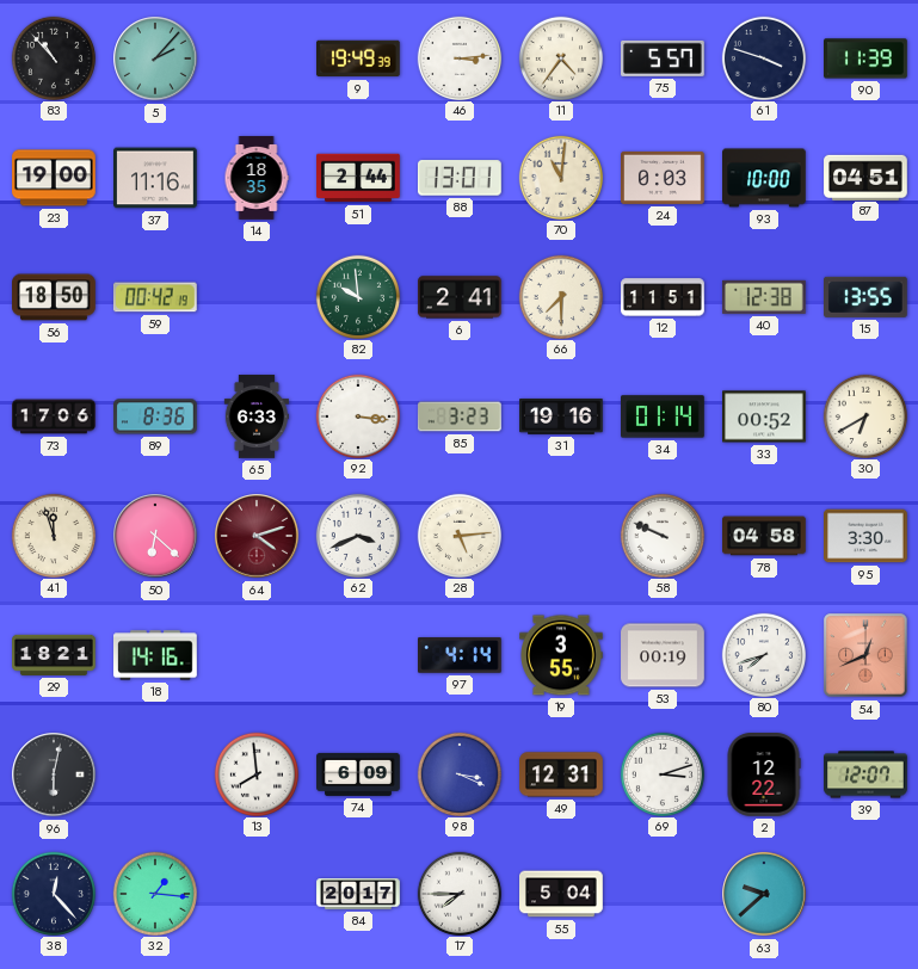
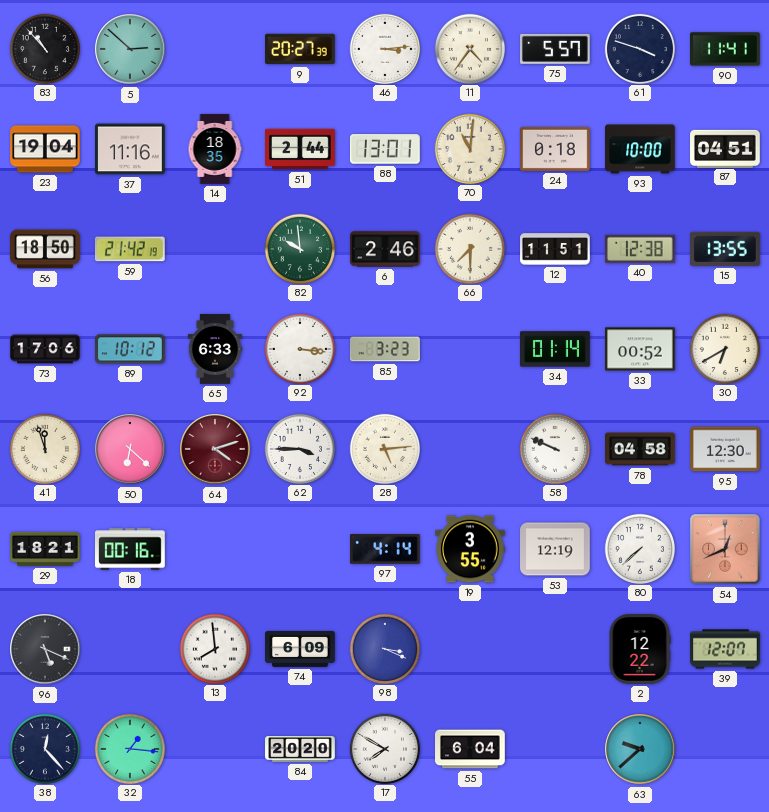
5: 2:07 -> 2:52 (130, 49)
9: 19:49 -> 20:27 (301, 49)
90: 11:39 -> 11:41 (726, 49)
23: 19:00 -> 19:04 (45, 149)
24: 0:03 -> 0:18 (556, 149)
59: 00:42 -> 21:42 (130, 249)
6: 2:41 -> 2:46 (385, 249)
89: 8:36 -> 10:12 (131, 349)
31: 19:16 -> none (561, 416)
62: 3:41 -> 3:45 (299, 448)
95: 3:30 -> 12:30 (726, 449)
18: 14:16 -> 00:16 (130, 549)
53: 00:19 -> 12:19 (555, 549)
80: 7:42 -> 7:38 (639, 548)
96: 6:02 -> 5:19 (45, 649)
49: 12:31 -> none (561, 774)
69: 3:12 -> none (661, 773)
84: 20:17 -> 20:20 (300, 750)
17: 7:45 -> 7:50 (384, 748)
55: 5:04 -> 6:04 (471, 749)
